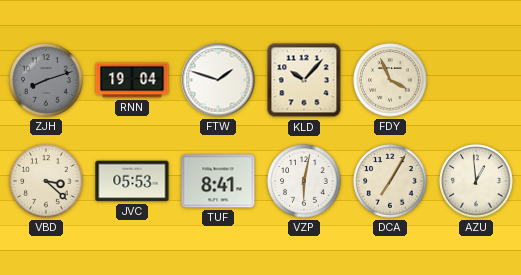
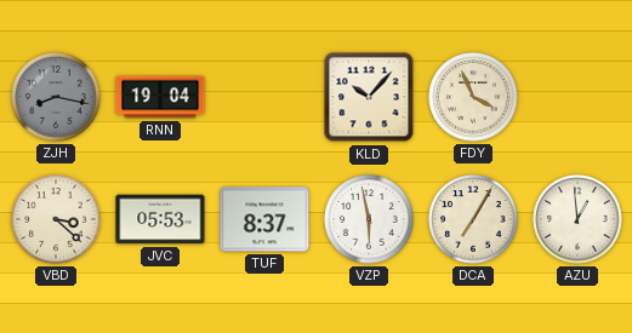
ZJH: 8:12 -> 8:17 (56, 97)
FTW: 1:48 -> none (218, 80)
TUF: 8:41 -> 8:37 (264, 219)
VZP: 6:02 -> 5:58 (369, 219)
